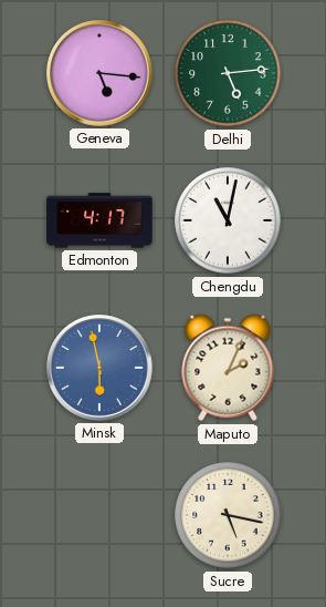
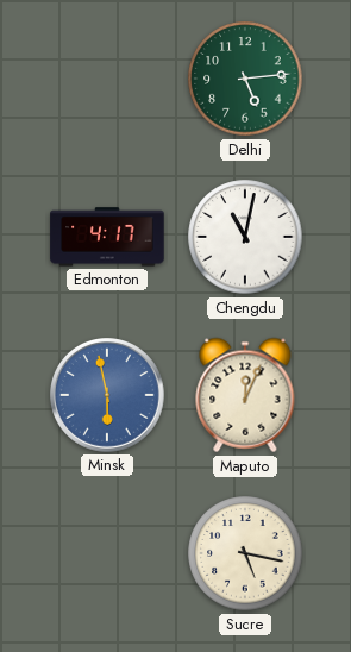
Geneva: 5:16 -> none (101, 74)
Maputo: 2:04 -> 12:04 (245, 395)
